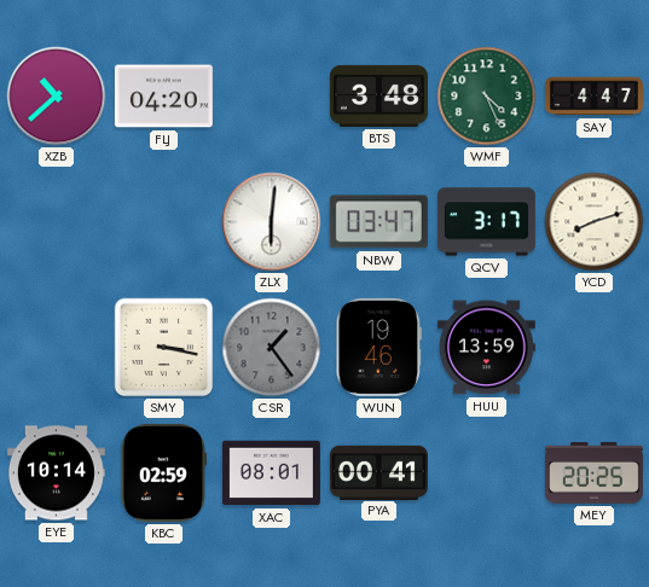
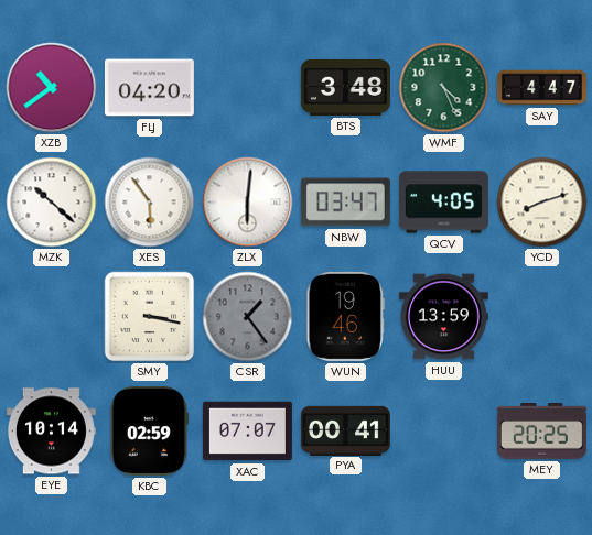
XZB: 10:38 -> 10:39 (52, 88)
MZK: none -> 10:22 (52, 203)
XES: none -> 5:54 (150, 203)
QCV: 3:17 -> 4:05 (443, 203)
XAC: 08:01 -> 07:07 (247, 432)
